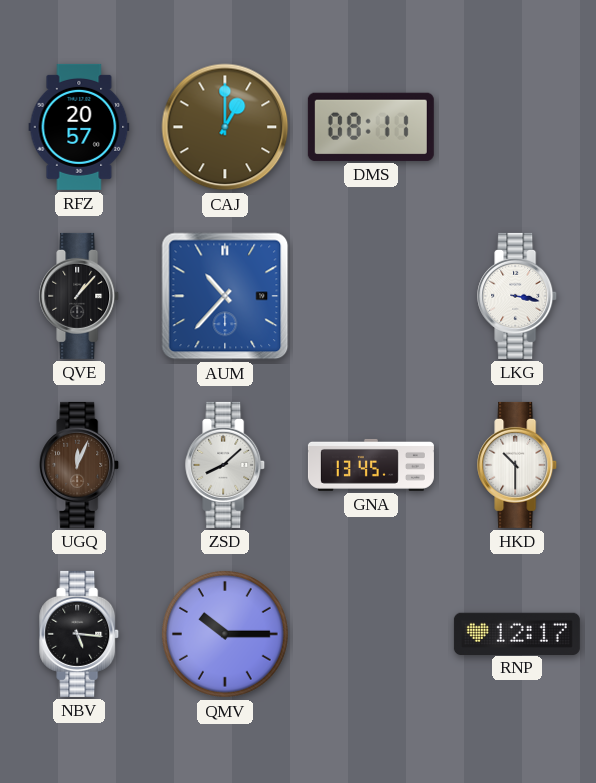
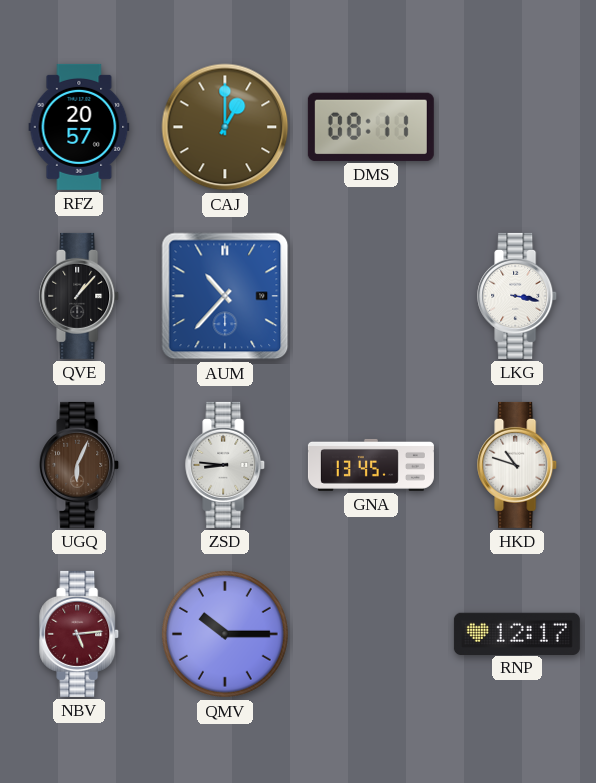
UGQ: 12:04 -> 6:04 (80, 465)
ZSD: 8:08 -> 8:46 (226, 465)
HKD: 10:30 -> 10:48 (518, 465)
NBV: 5:16 -> 5:14 (80, 634)
NBV dial: black -> burgundy (80, 634)
